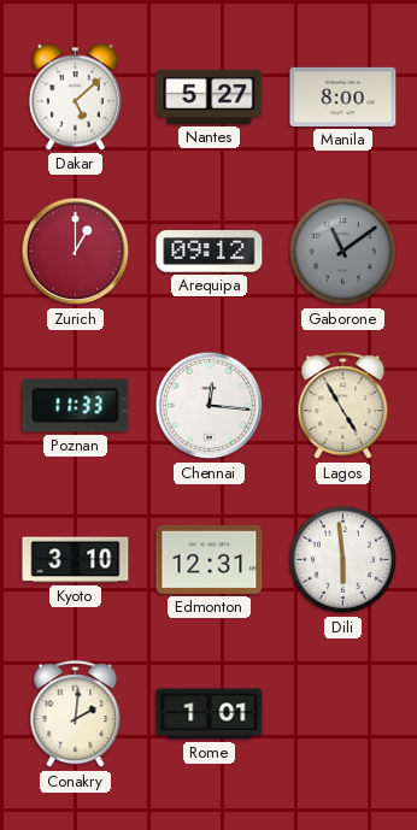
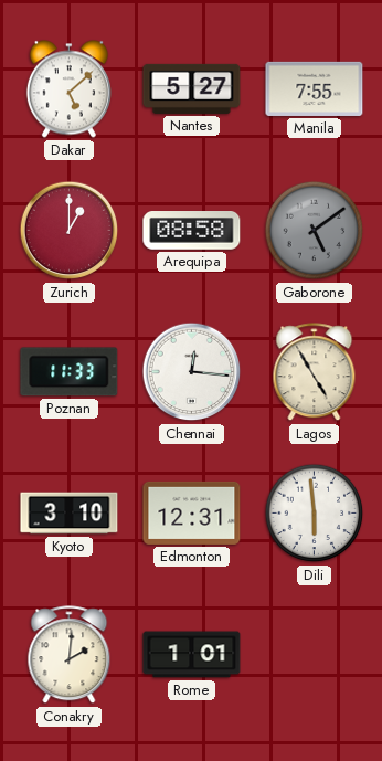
Manila: 8:00 -> 7:55 (315, 88)
Arequipa: 09:12 -> 08:58 (192, 231)
Gaborone: 11:09 -> 5:09 (315, 231)
